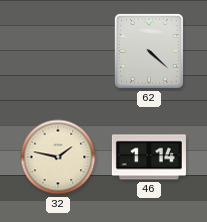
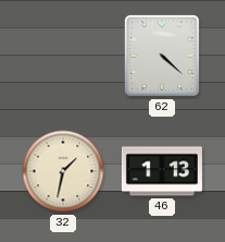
32: 1:47 -> 1:32 (63, 171)
46: 1:14 -> 1:13 (162, 171)
